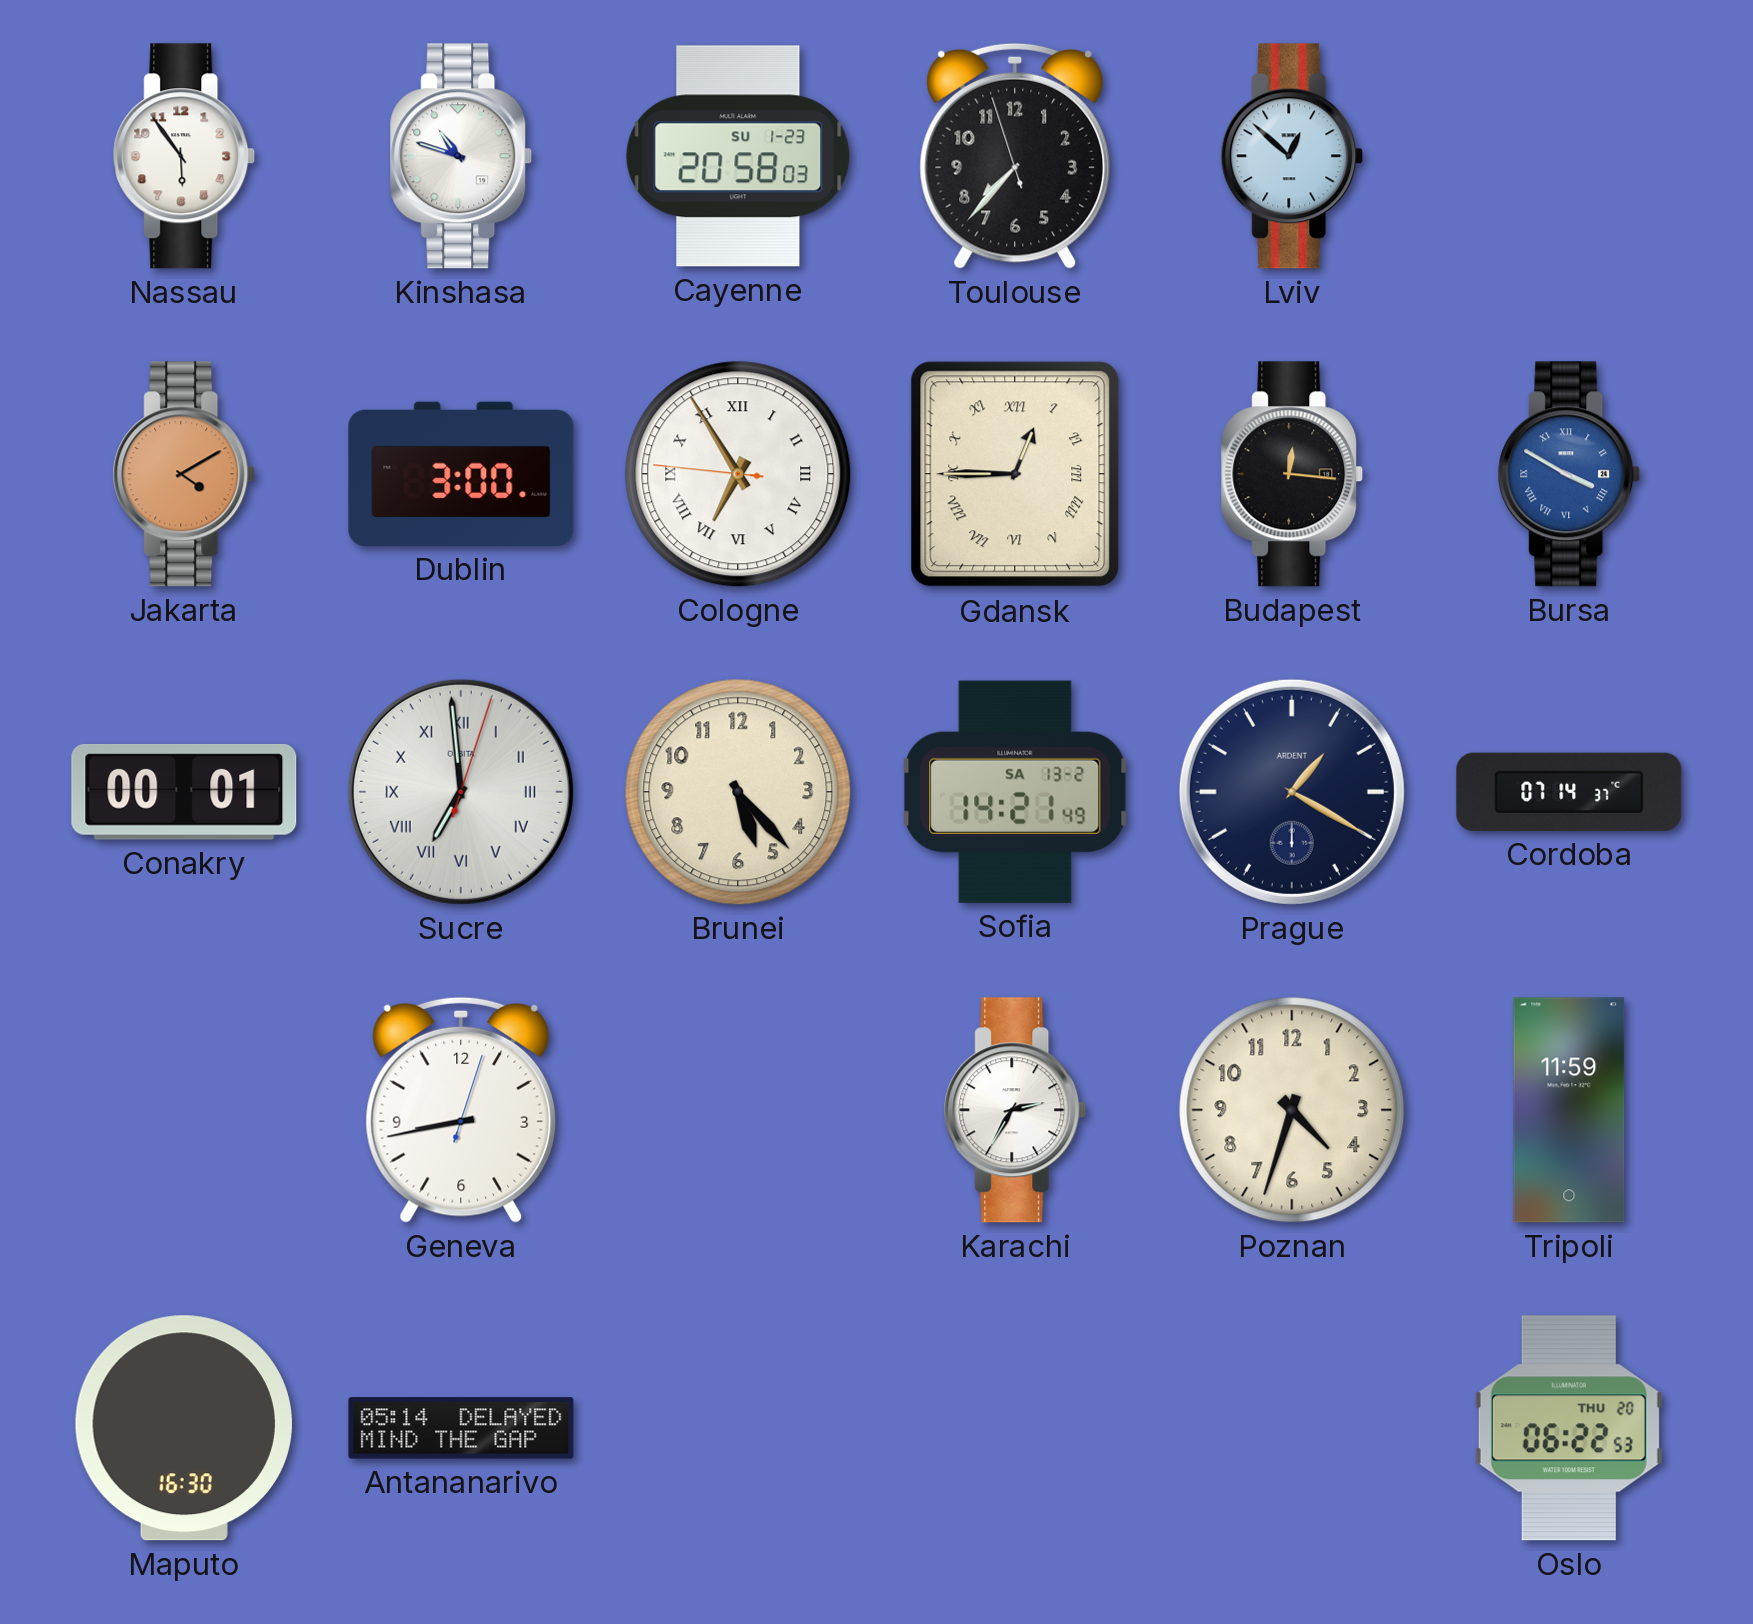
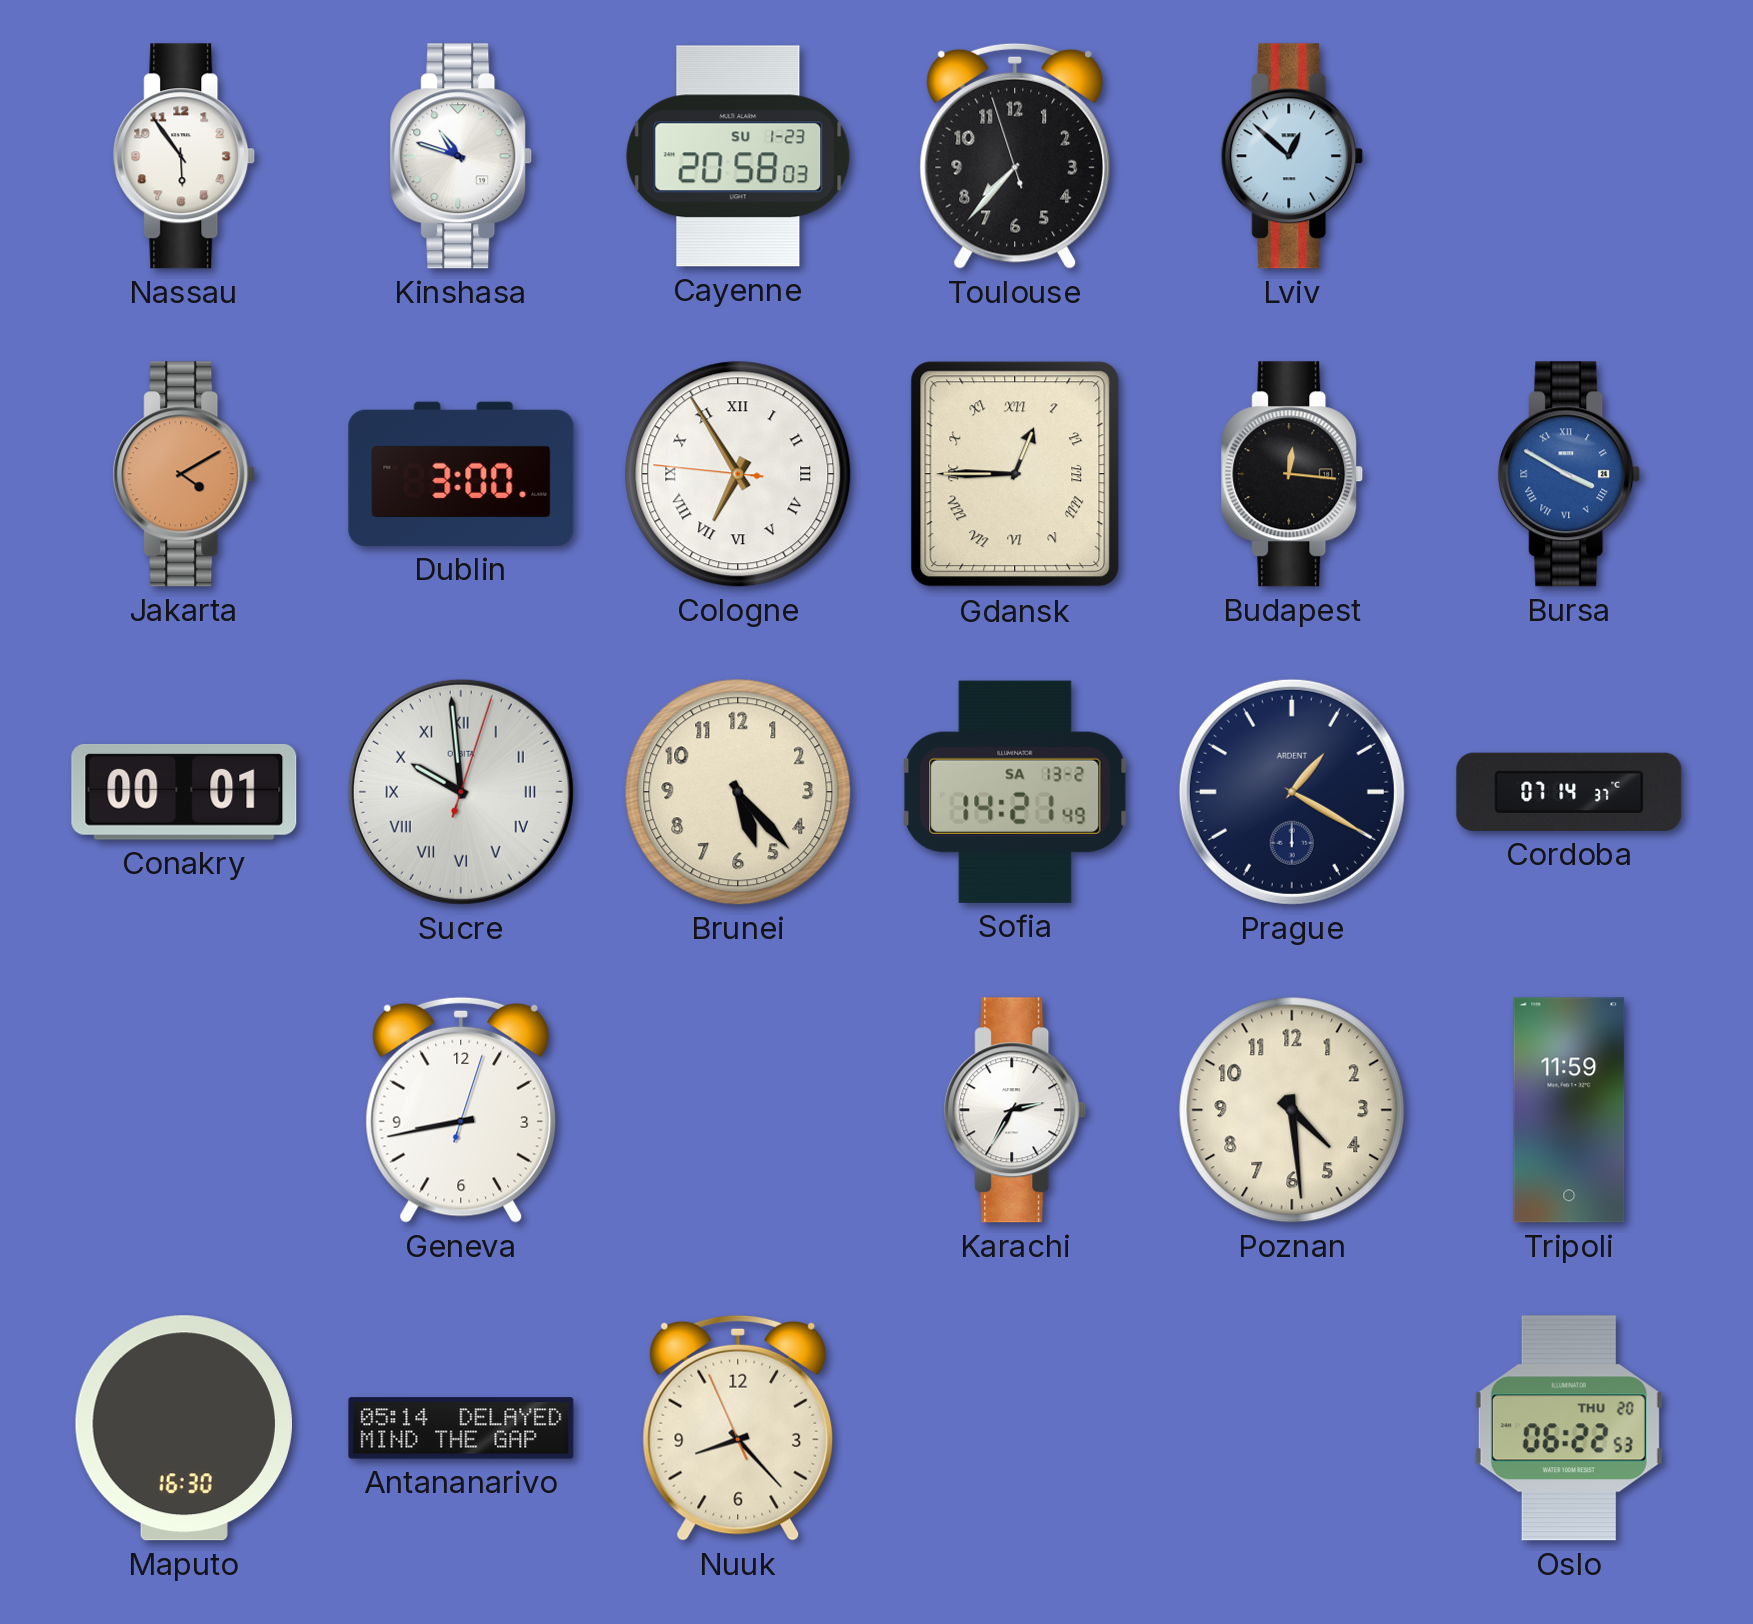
Sucre: 6:59 -> 9:59 (461, 792)
Poznan: 4:33 -> 4:29 (1292, 1110)
Nuuk: none -> 8:22 (738, 1428)
